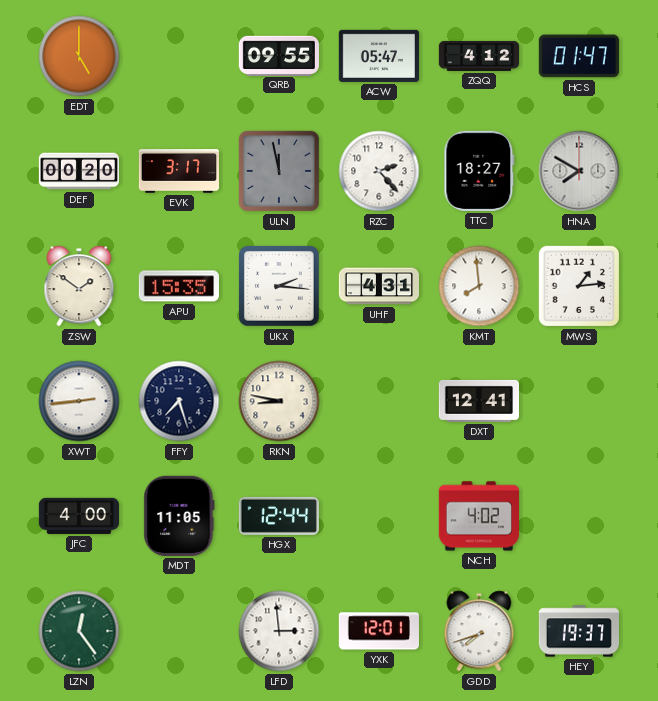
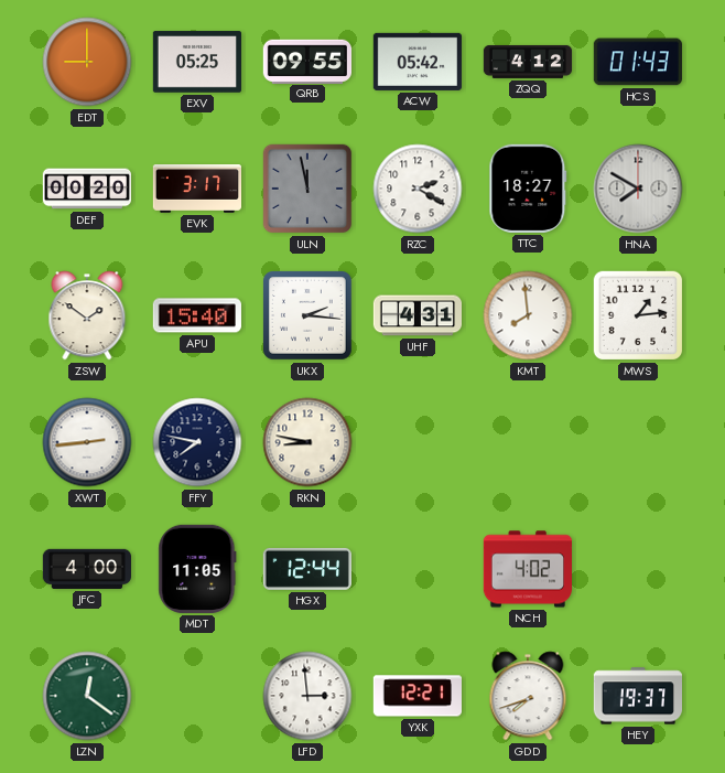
EDT: 5:00 -> 9:00 (87, 62)
EXV: none -> 05:25 (196, 62)
ACW: 05:47 -> 05:42 (418, 62)
HCS: 01:47 -> 01:43 (638, 62)
RZC: 2:23 -> 2:20 (418, 189)
APU: 15:35 -> 15:40 (197, 315)
FFY: 7:27 -> 7:47 (197, 442)
DXT: 12:41 -> none (478, 401)
LZN: 12:24 -> 12:21 (87, 696)
YXK: 12:01 -> 12:21 (418, 696)
